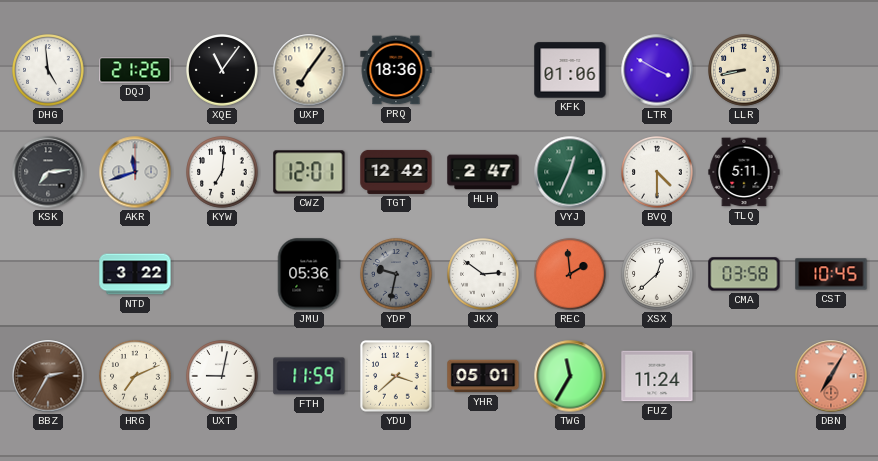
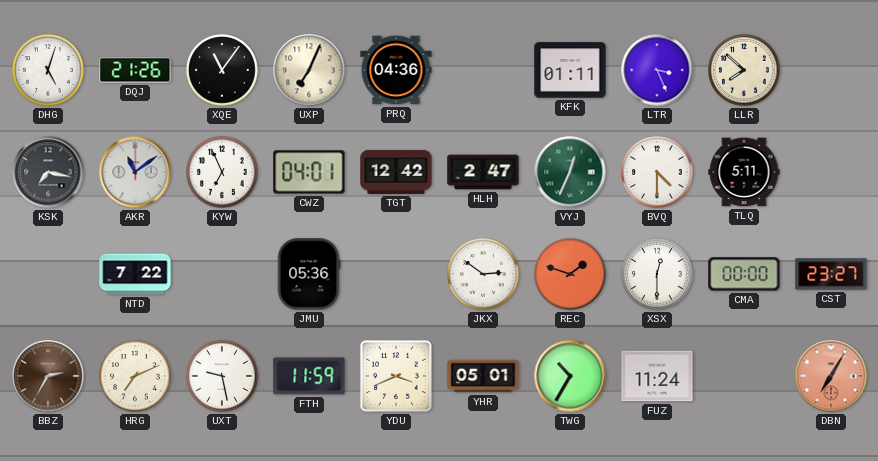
DHG: 4:59 -> 5:03 (48, 70)
UXP: 7:06 -> 7:04 (309, 70)
PRQ: 18:36 -> 04:36 (396, 70)
KFK: 01:06 -> 01:11 (570, 70)
LTR: 3:50 -> 3:26 (657, 70)
LLR: 8:43 -> 7:52 (744, 70)
KSK: 7:14 -> 7:17 (48, 172)
AKR: 11:42 -> 11:09 (135, 172)
KYW: 7:01 -> 6:56 (222, 172)
CWZ: 12:01 -> 04:01 (309, 172)
NTD: 3:22 -> 7:22 (135, 274)
YDP: 9:32 -> none (396, 274)
REC: 1:59 -> 1:48 (570, 274)
XSX: 12:38 -> 12:30 (657, 274)
CMA: 03:58 -> 00:00 (744, 274)
CST: 10:45 -> 23:27 (831, 274)
UXT: 9:02 -> 9:28 (222, 376)
YDU: 3:38 -> 3:41 (396, 376)
TWG: 11:35 -> 10:35 (570, 376)
